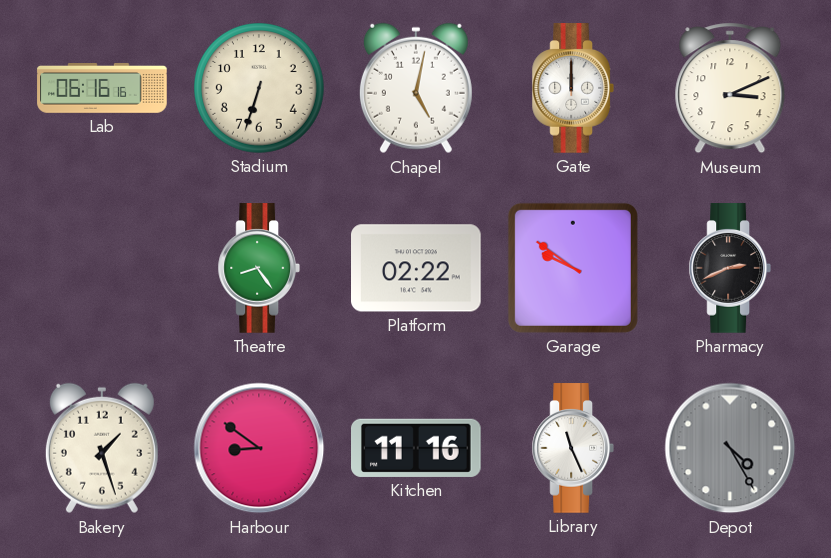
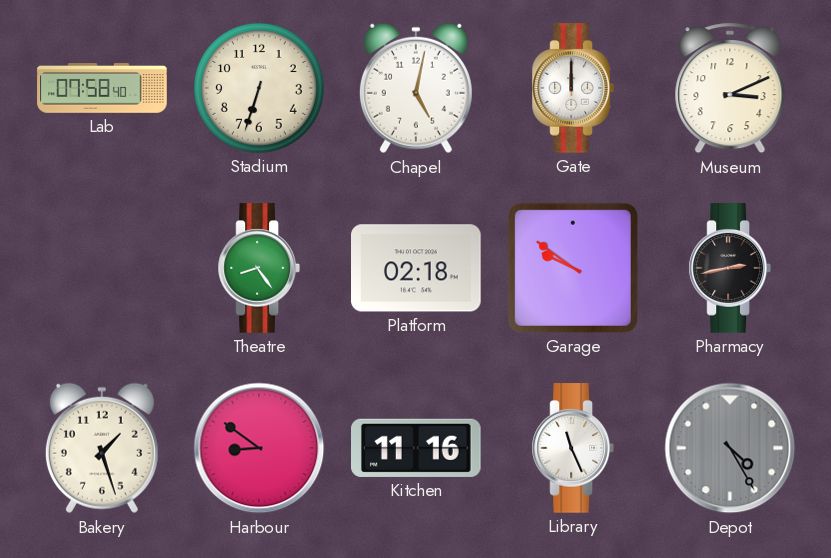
Lab: 06:16 -> 07:58 (102, 89)
Platform: 02:22 -> 02:18 (416, 268)
Pharmacy: 2:41 -> 2:43 (729, 268)
